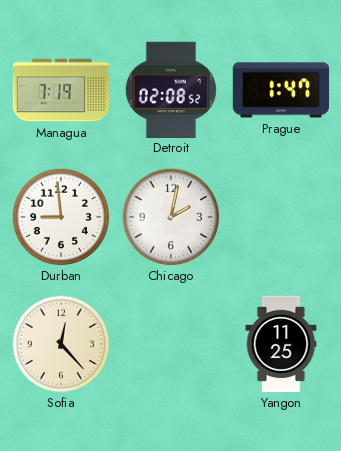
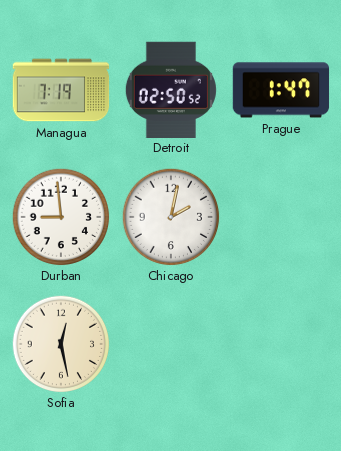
Detroit: 02:08 -> 02:50 (171, 89)
Sofia: 12:23 -> 12:28 (61, 344)
Yangon: 11:25 -> none (281, 344)
